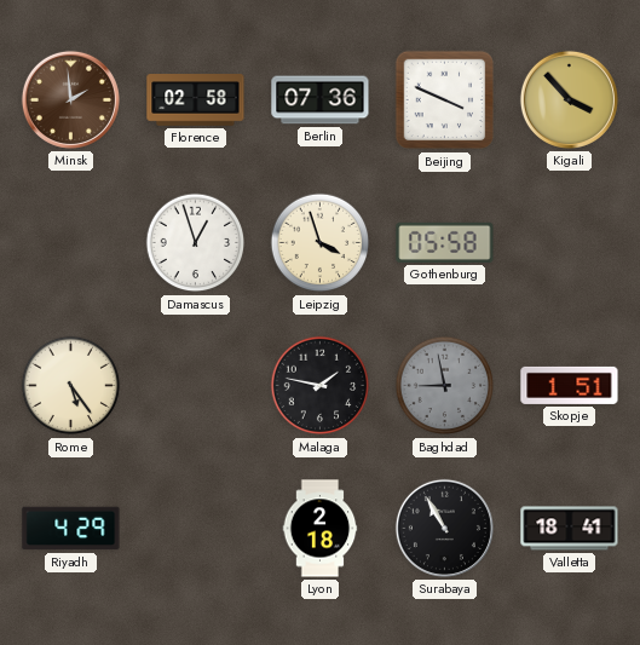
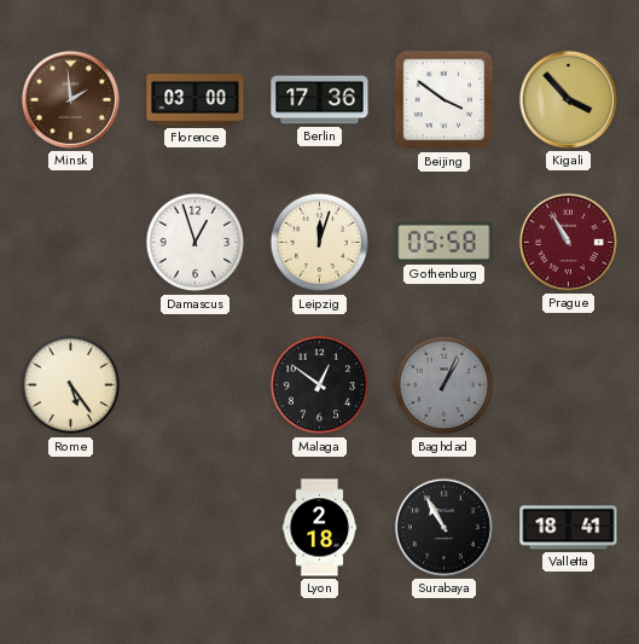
Florence: 02:58 -> 03:00 (196, 100)
Berlin: 07:36 -> 17:36 (320, 100)
Beijing: 3:49 -> 3:51 (445, 100)
Leipzig: 3:57 -> 12:03 (320, 243)
Prague: none -> 10:55 (568, 242)
Malaga: 1:47 -> 12:51 (320, 385)
Baghdad: 8:58 -> 1:04 (445, 385)
Skopje: 1:51 -> none (570, 385)
Riyadh: 4:29 -> none (71, 529)
